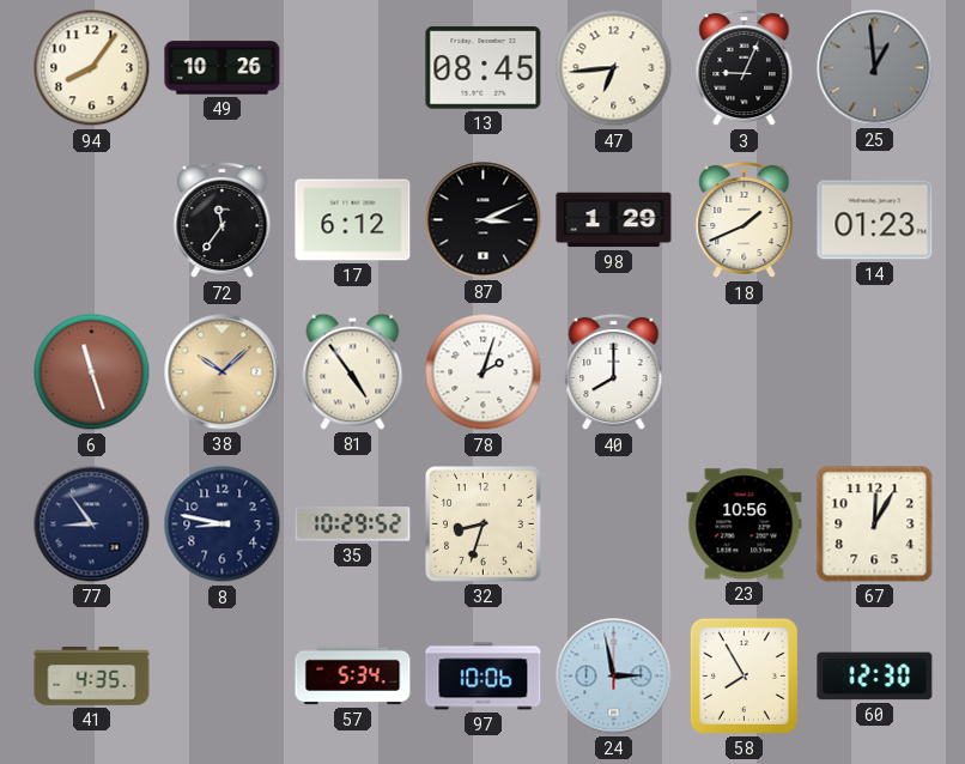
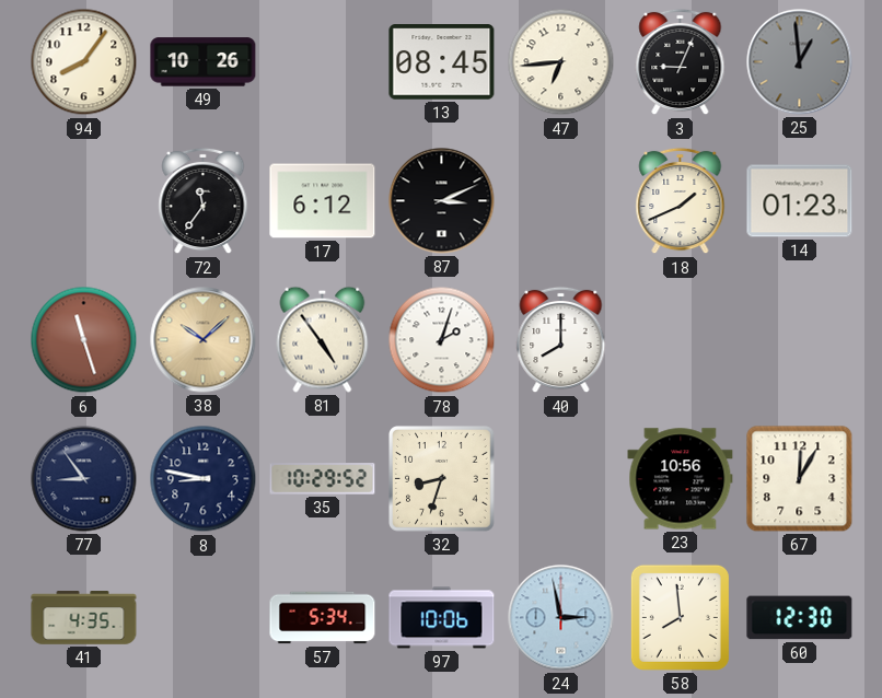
98: 1:29 -> none (614, 220)
58: 7:55 -> 7:59 (680, 617)
